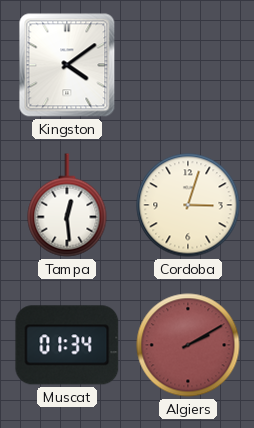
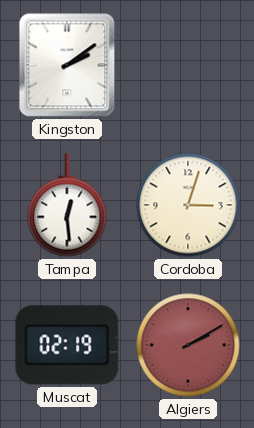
Kingston: 4:09 -> 2:09 (67, 65)
Muscat: 01:34 -> 02:19 (67, 345)
